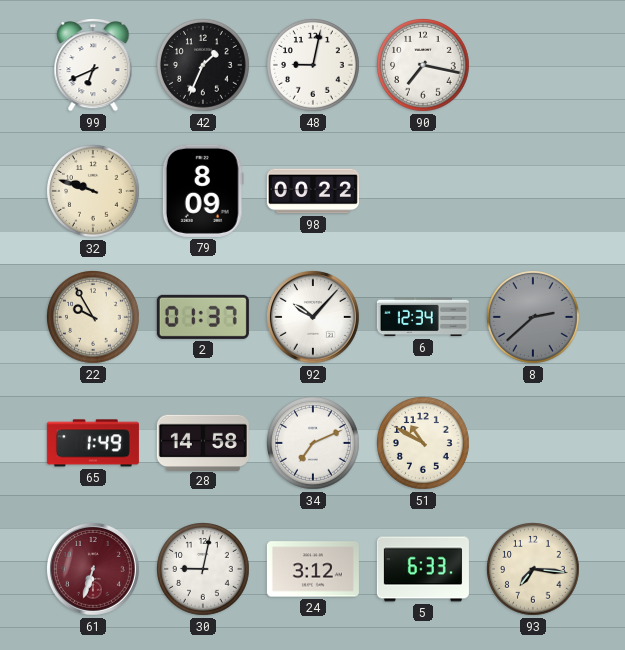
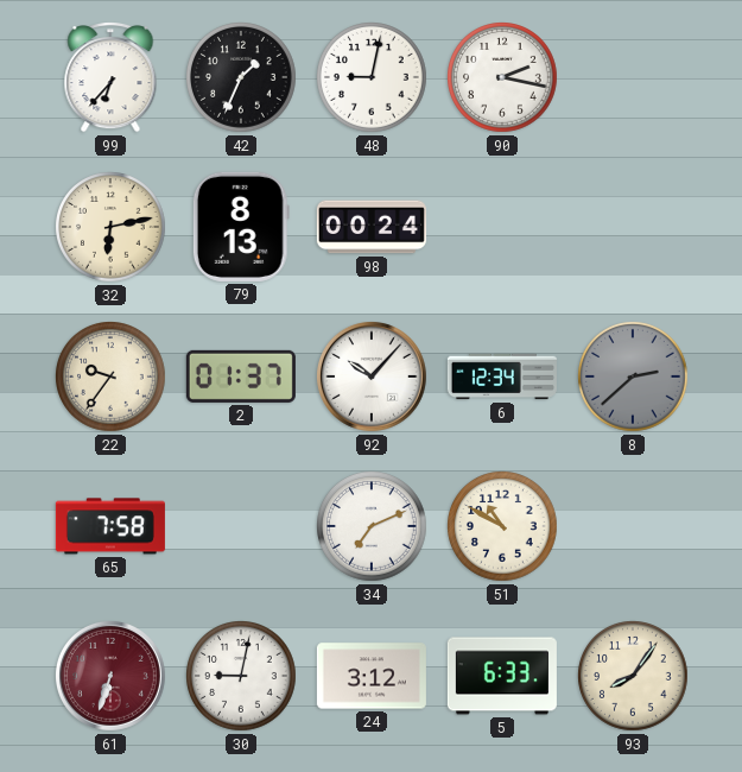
99: 6:41 -> 6:37 (110, 78)
90: 7:17 -> 2:17 (503, 78)
32: 9:48 -> 6:13 (112, 228)
79: 8:09 -> 8:13 (241, 227)
98: 00:22 -> 00:24 (372, 227)
22: 9:55 -> 9:36 (112, 378)
65: 1:49 -> 7:58 (110, 526)
28: 14:58 -> none (203, 442)
93: 7:16 -> 8:06 (634, 677)
